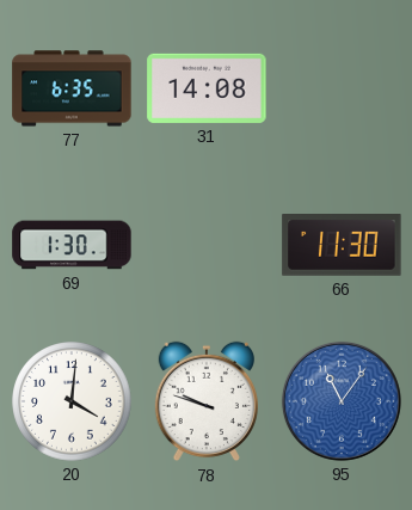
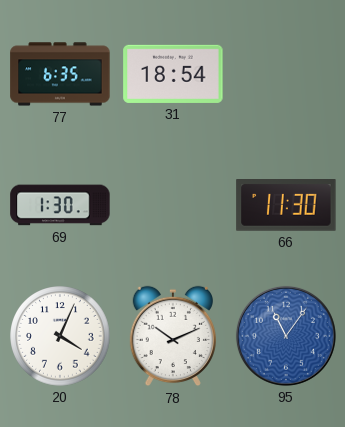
31: 14:08 -> 18:54 (173, 74)
20: 4:01 -> 4:04 (60, 336)
78: 9:48 -> 10:11 (173, 336)
